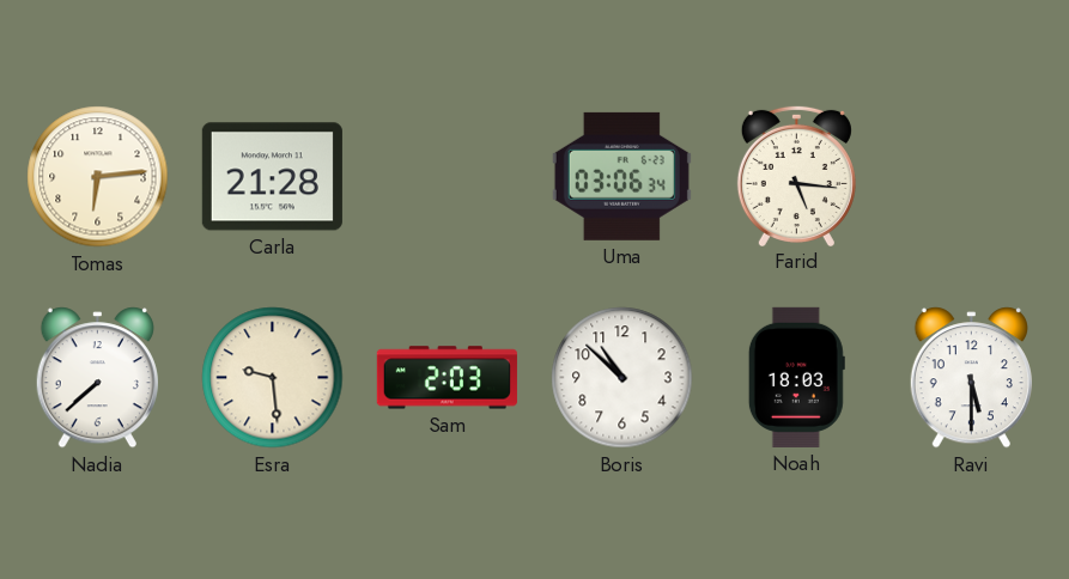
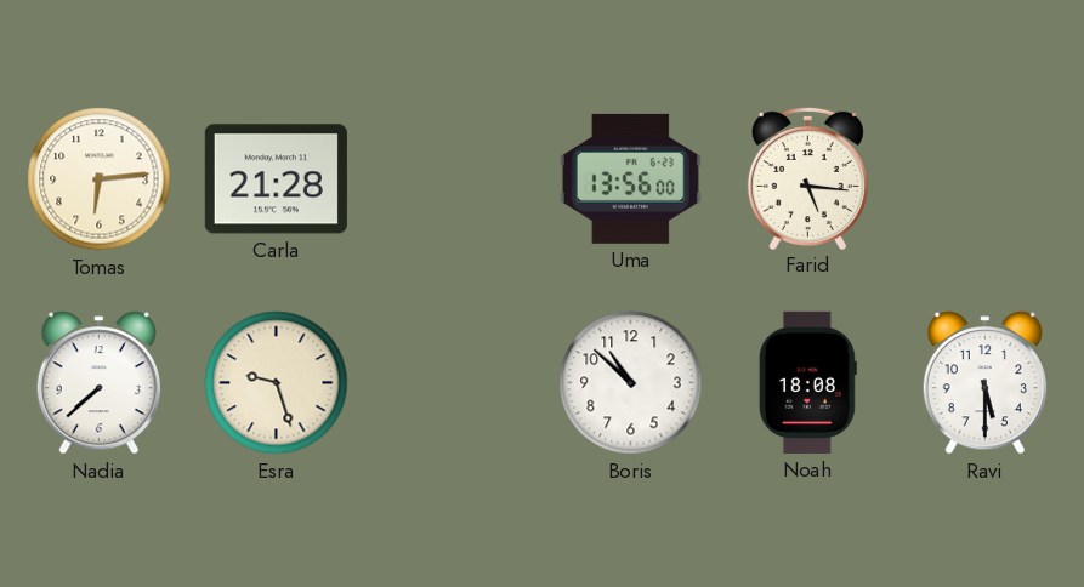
Uma: 03:06 -> 13:56 (630, 178)
Esra: 9:29 -> 9:27 (277, 383)
Sam: 2:03 -> none (447, 378)
Noah: 18:03 -> 18:08 (807, 382)
